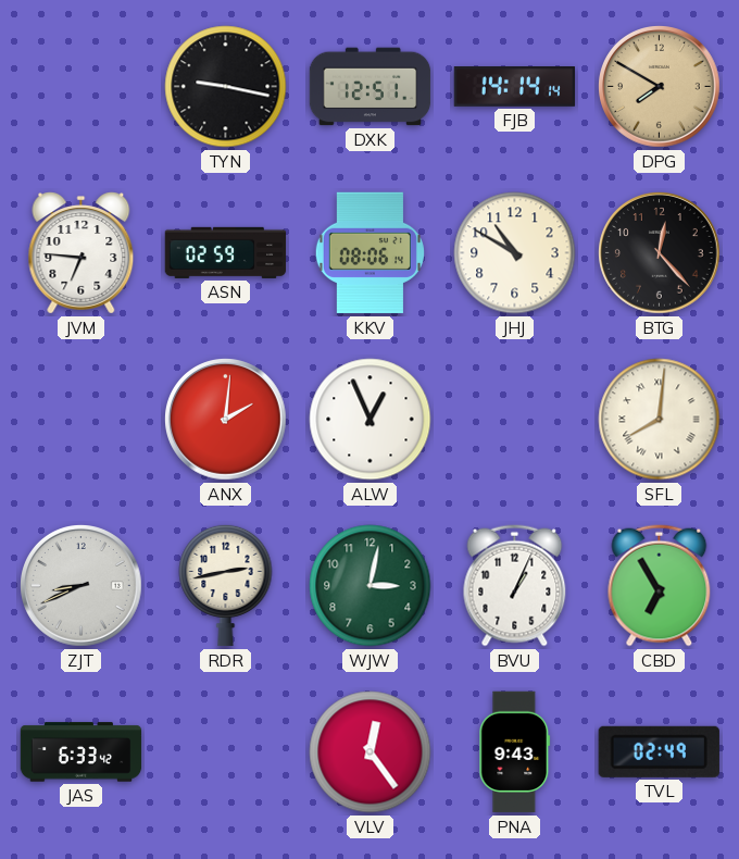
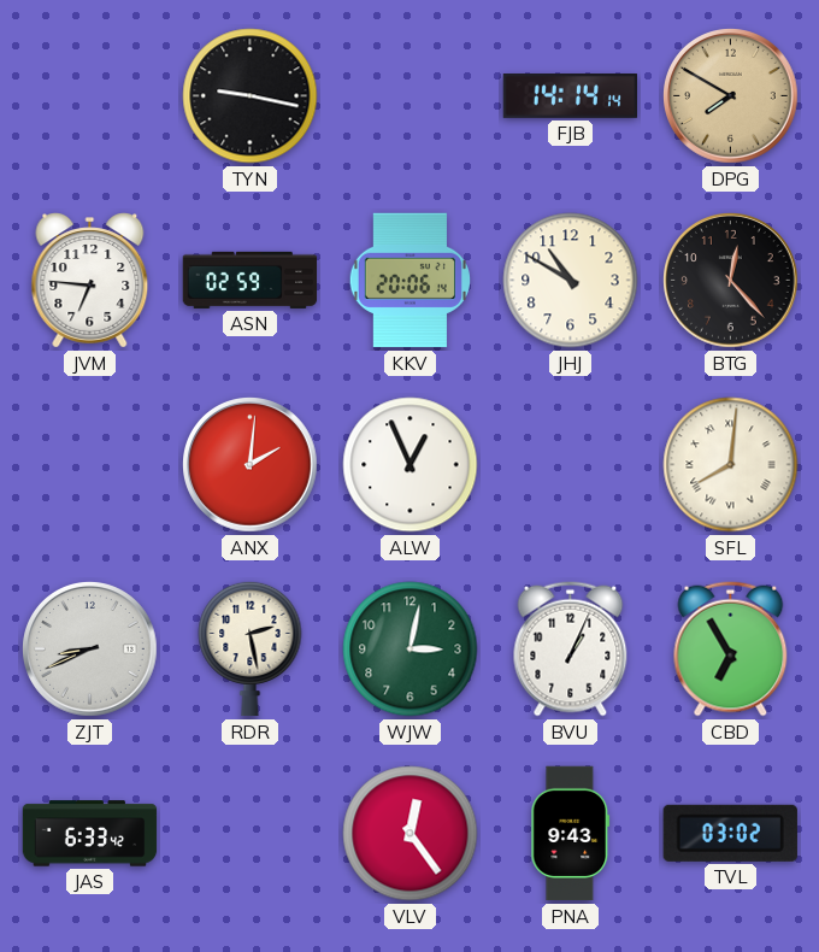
DXK: 12:51 -> none (371, 87)
KKV: 08:06 -> 20:06 (409, 281)
RDR: 2:43 -> 2:28 (251, 648)
TVL: 02:49 -> 03:02 (730, 833)
